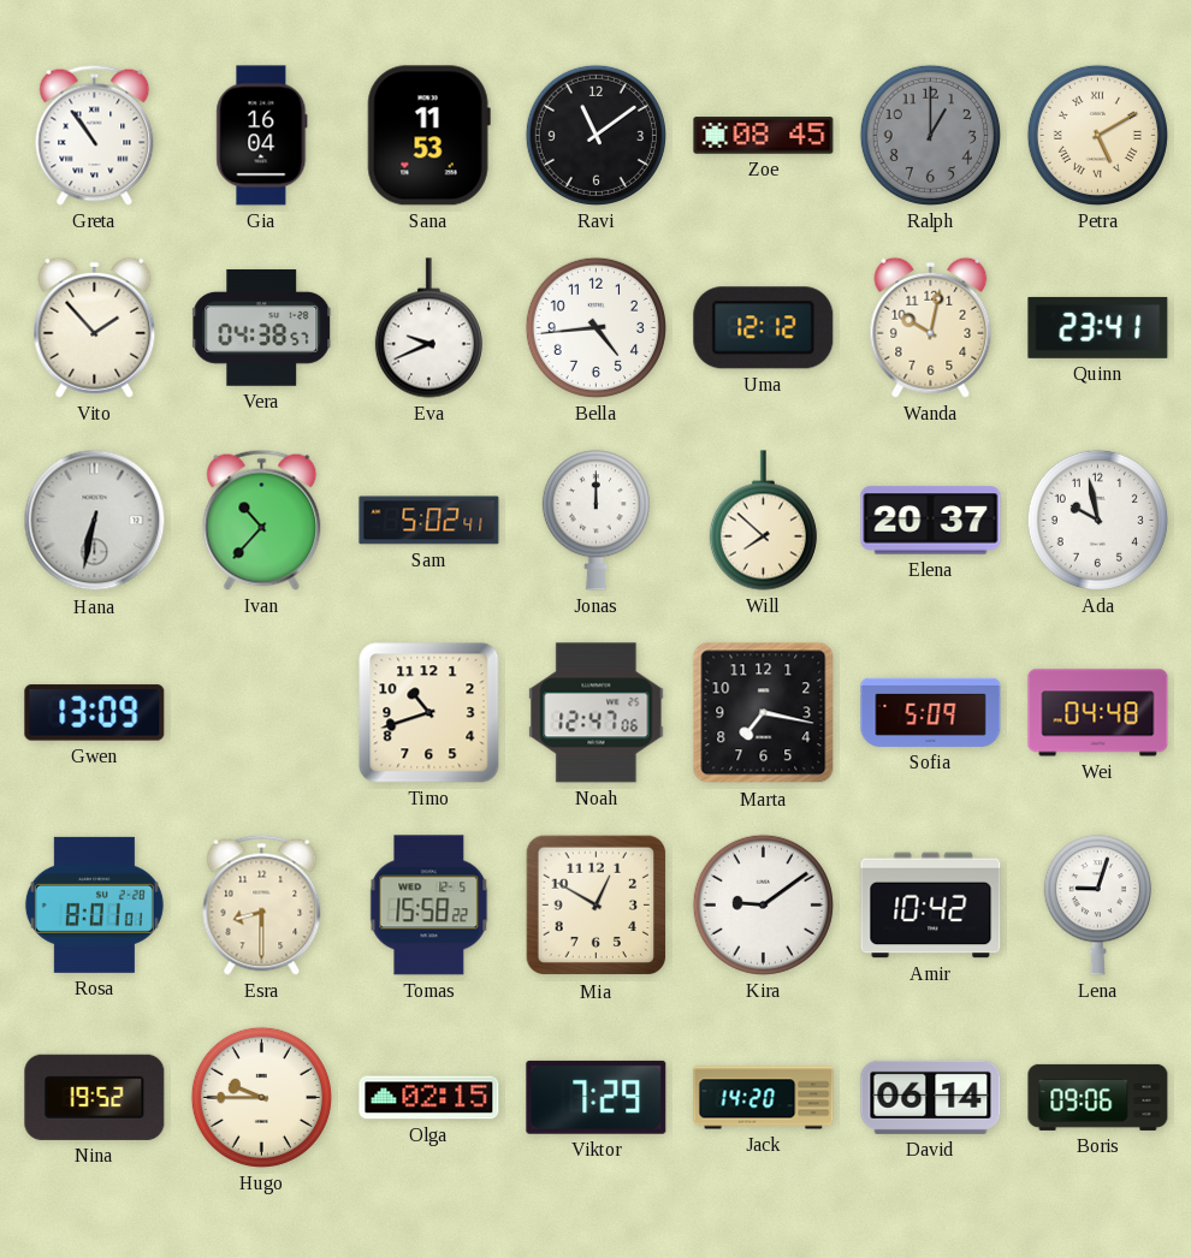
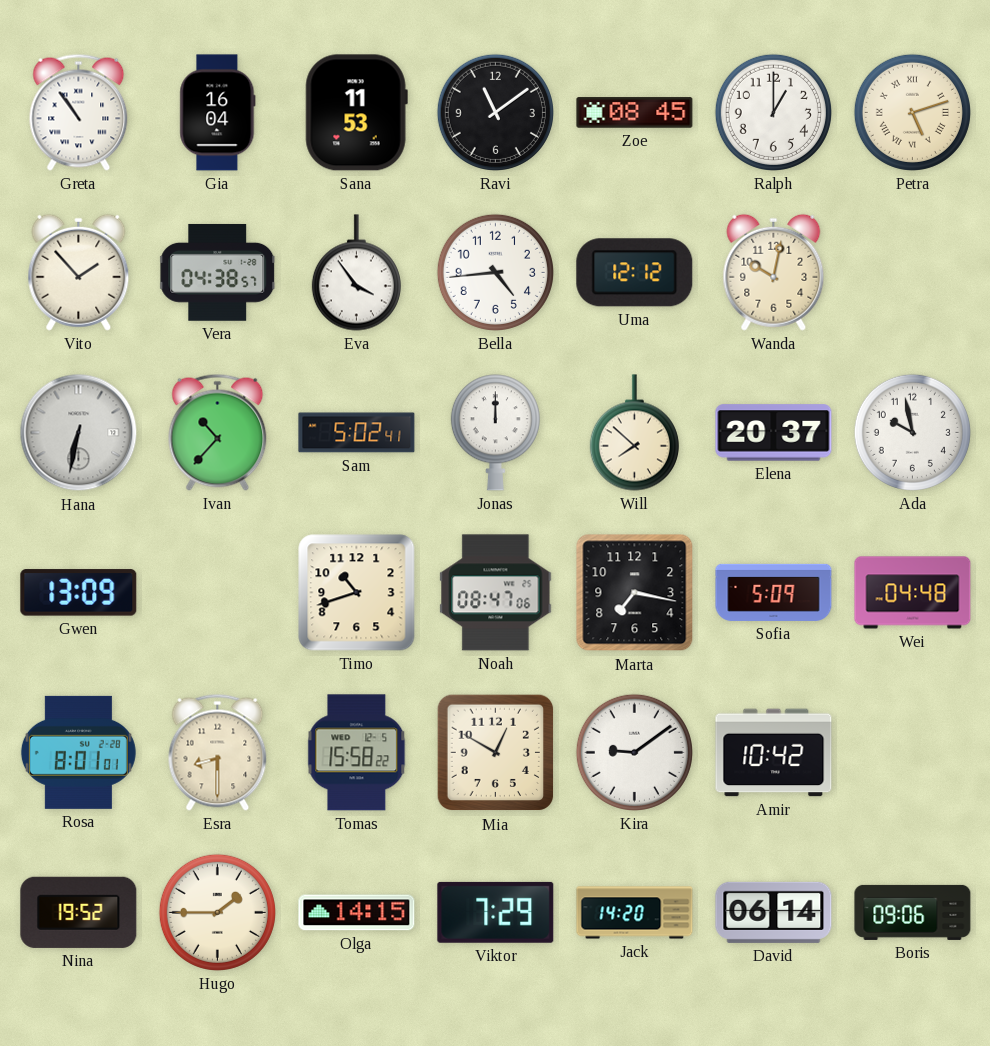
Ralph dial: grey -> white (773, 112)
Petra: 5:10 -> 5:12 (912, 112)
Eva: 9:41 -> 3:54 (356, 273)
Quinn: 23:41 -> none (1098, 327)
Noah: 12:47 -> 08:47 (496, 593)
Lena: 9:03 -> none (1097, 906)
Hugo: 9:45 -> 1:45 (217, 912)
Olga: 02:15 -> 14:15 (357, 913)
